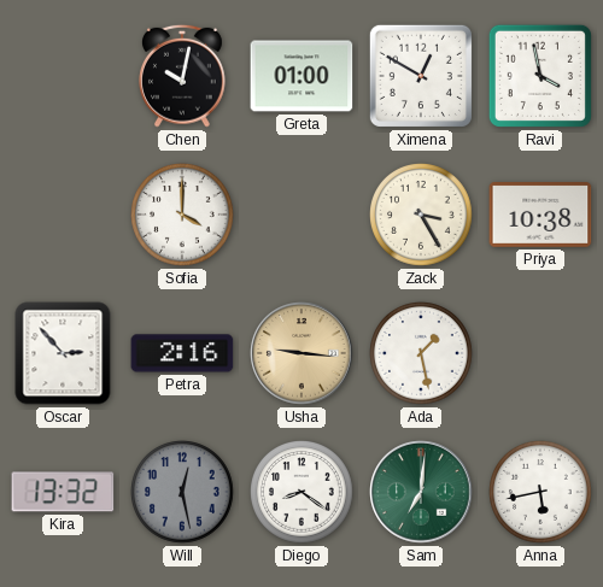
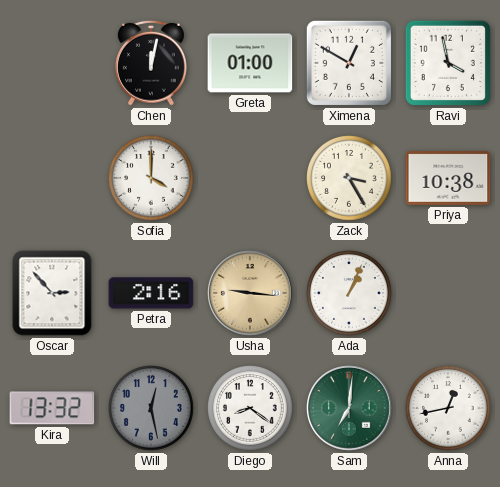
Chen: 10:02 -> 12:02 (152, 63)
Ada: 1:28 -> 1:04 (350, 294)
Anna: 5:43 -> 12:43 (449, 409)
